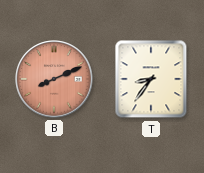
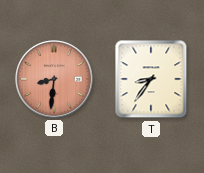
B: 8:11 -> 8:31 (54, 79)
